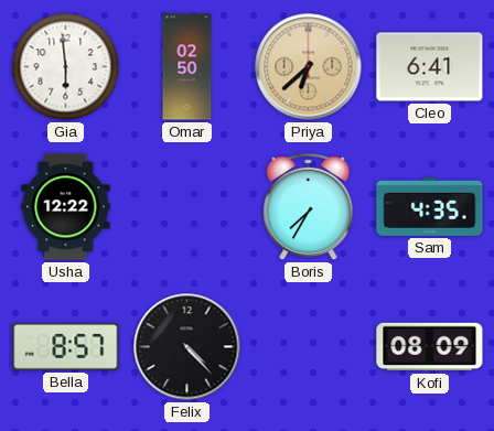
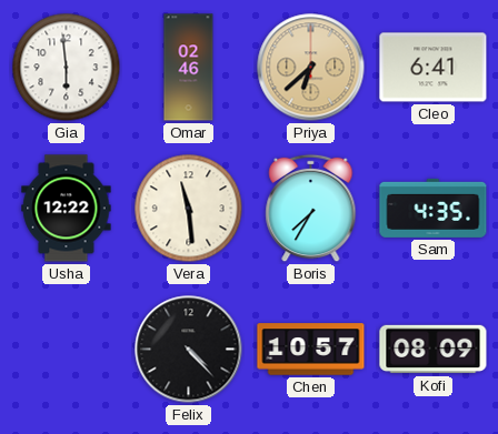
Omar: 02:50 -> 02:46 (189, 68)
Vera: none -> 11:29 (189, 209)
Bella: 8:57 -> none (66, 347)
Chen: none -> 10:57 (311, 350)
